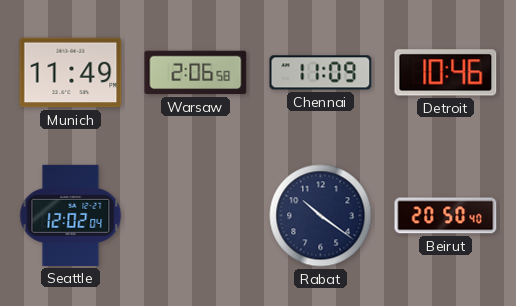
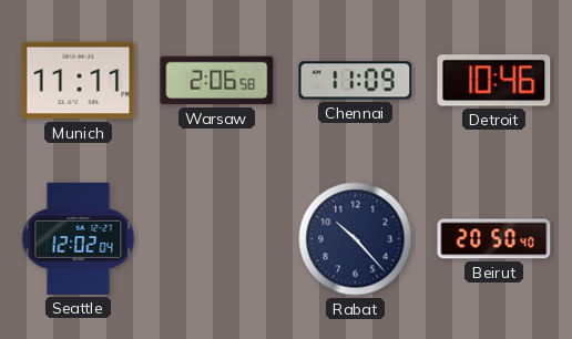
Munich: 11:49 -> 11:11 (79, 81)
Rabat: 10:21 -> 10:23 (356, 239)
